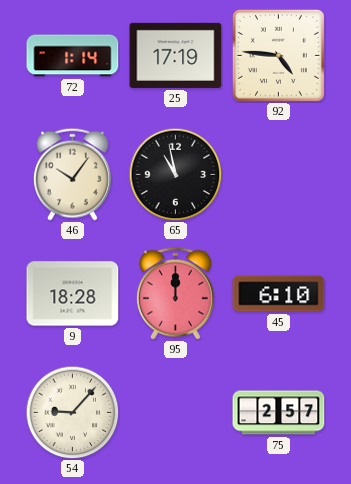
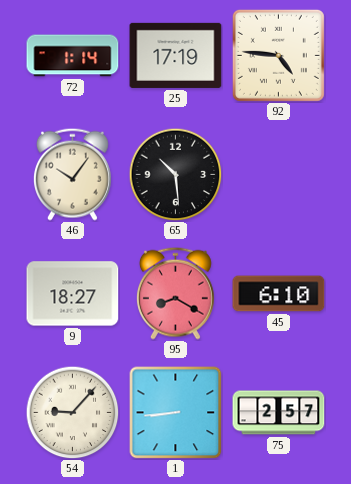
65: 10:58 -> 10:29 (175, 174)
9: 18:28 -> 18:27 (73, 294)
95: 12:00 -> 8:20 (175, 293)
1: none -> 8:44 (175, 412)
